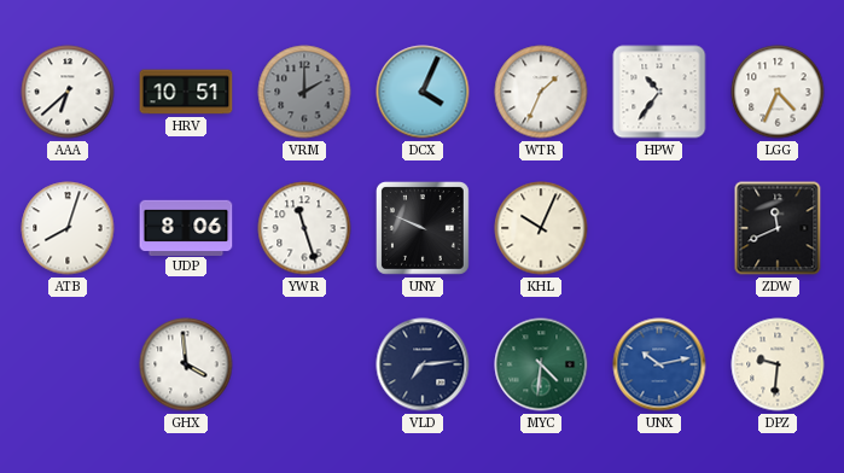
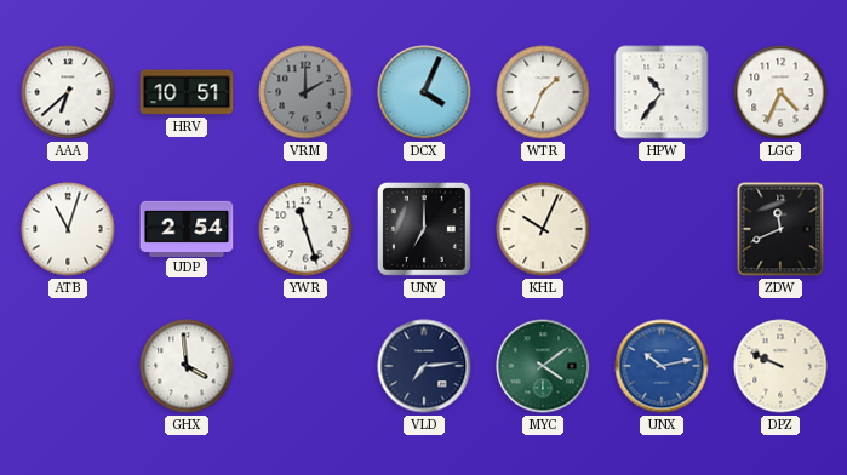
ATB: 8:03 -> 11:03 (68, 229)
UDP: 8:06 -> 2:54 (187, 228)
UNY: 9:49 -> 7:00 (424, 229)
MYC: 4:31 -> 4:09 (543, 366)
DPZ: 9:31 -> 9:49 (780, 366)
